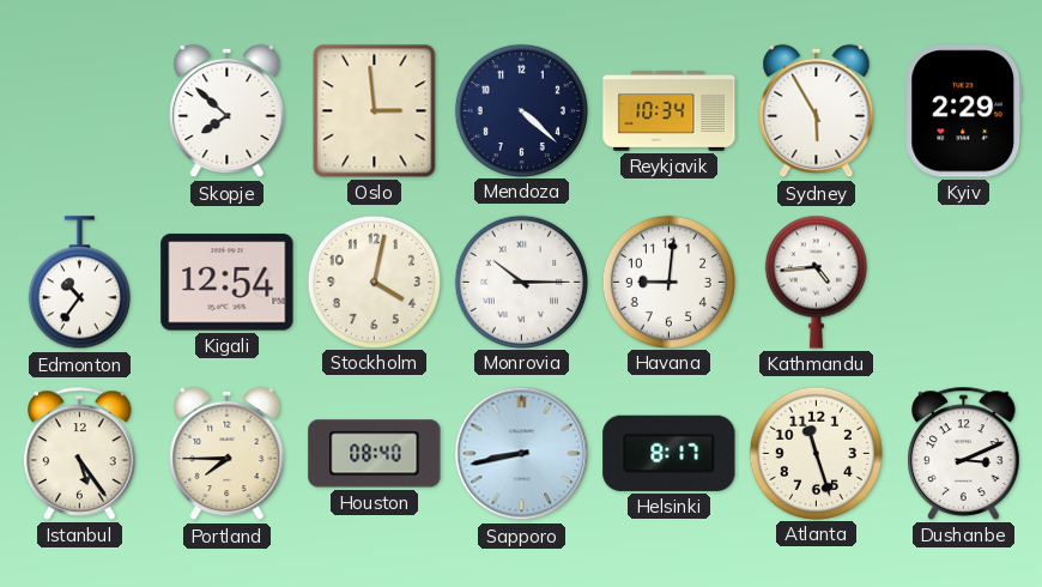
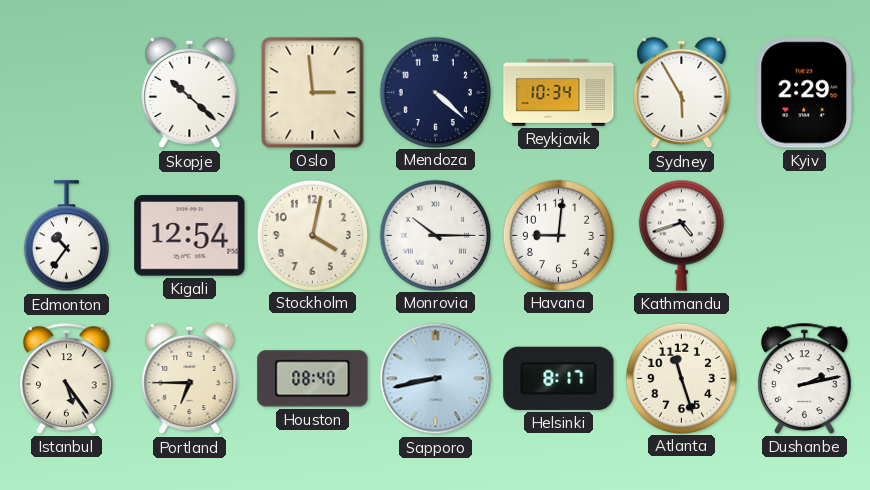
Skopje: 7:52 -> 10:22 (190, 93)
Kathmandu: 4:44 -> 4:42 (681, 235)
Portland: 7:45 -> 6:45 (190, 379)
Dushanbe: 3:11 -> 2:13 (805, 378)
